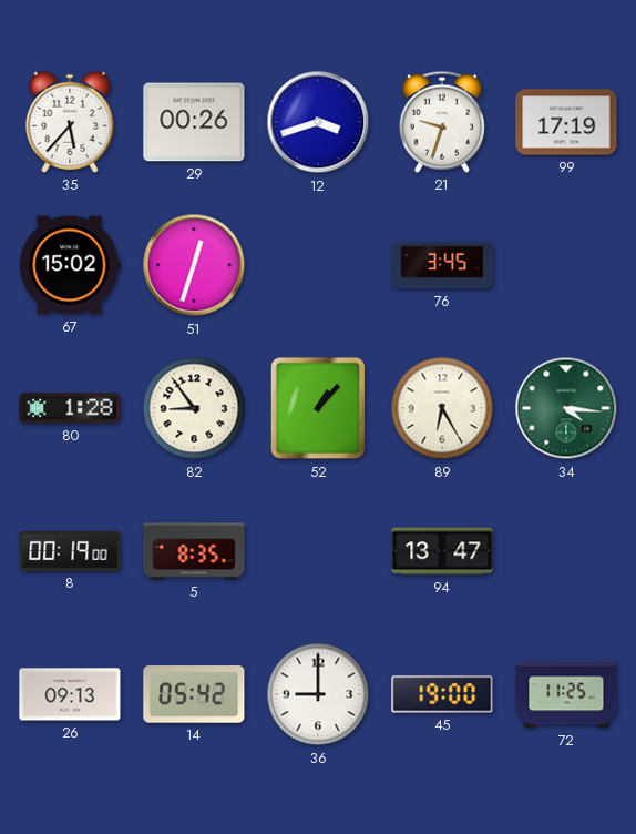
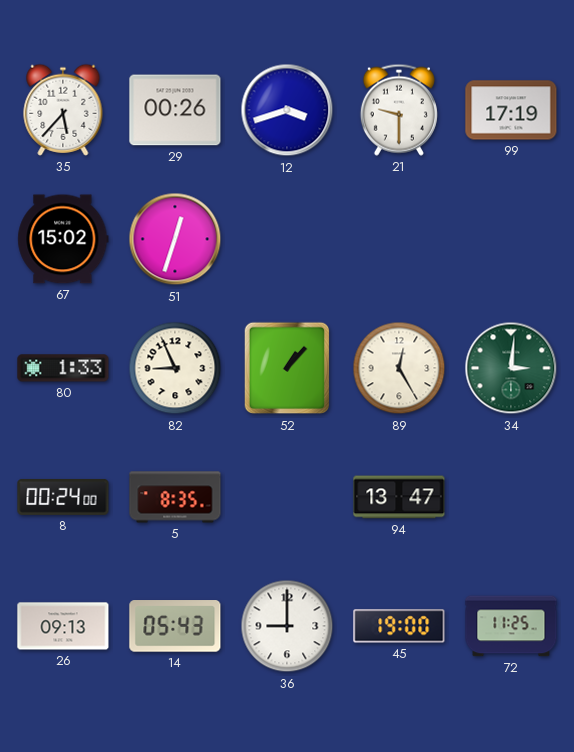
21: 9:33 -> 9:30 (399, 110)
76: 3:45 -> none (442, 265)
80: 1:28 -> 1:33 (63, 368)
82: 8:54 -> 8:56 (175, 368)
89: 6:25 -> 12:25 (399, 368)
34: 4:16 -> 3:01 (511, 368)
8: 00:19 -> 00:24 (63, 497)
14: 05:42 -> 05:43 (175, 626)
